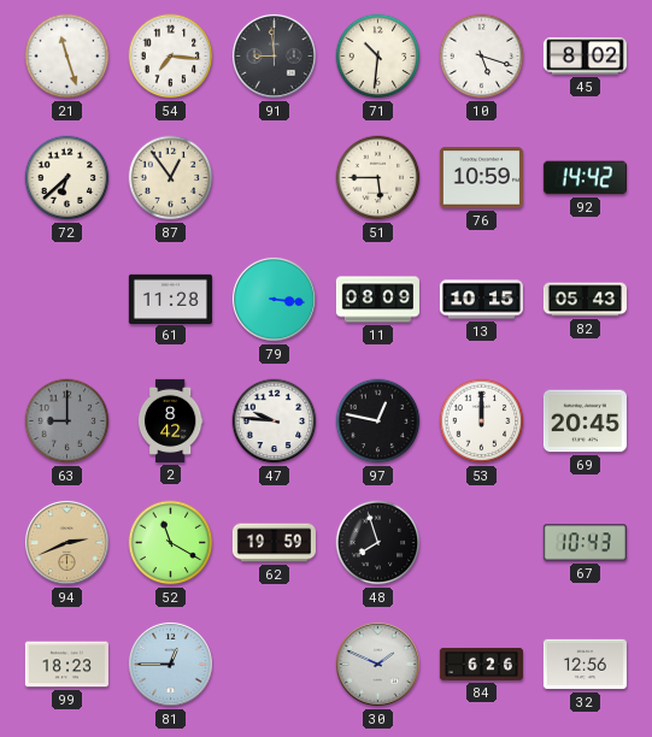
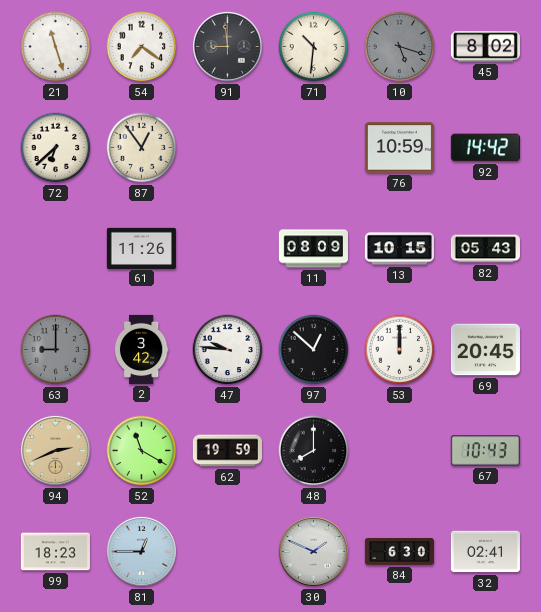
54: 7:16 -> 7:21 (142, 47)
10 dial: white -> grey (400, 47)
51: 5:45 -> none (378, 178)
61: 11:28 -> 11:26 (141, 248)
79: 3:16 -> none (274, 299)
2: 8:42 -> 3:42 (141, 349)
97: 12:47 -> 12:52 (314, 350)
48: 7:57 -> 8:00 (314, 451)
84: 6:26 -> 6:30 (399, 551)
32: 12:56 -> 02:41 (485, 552)
